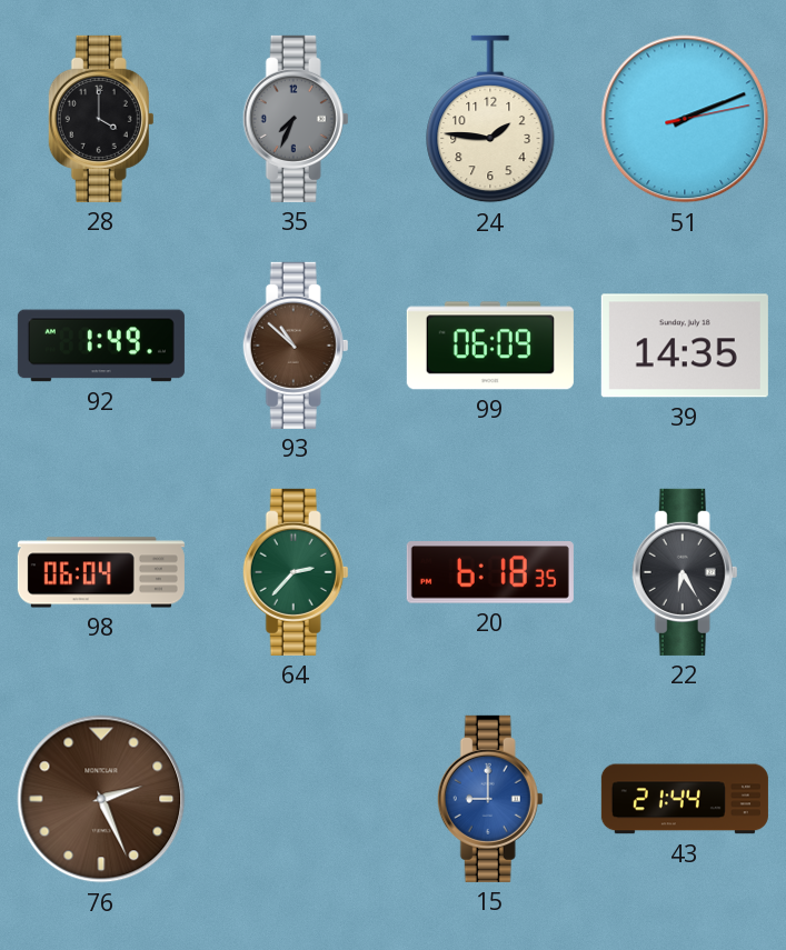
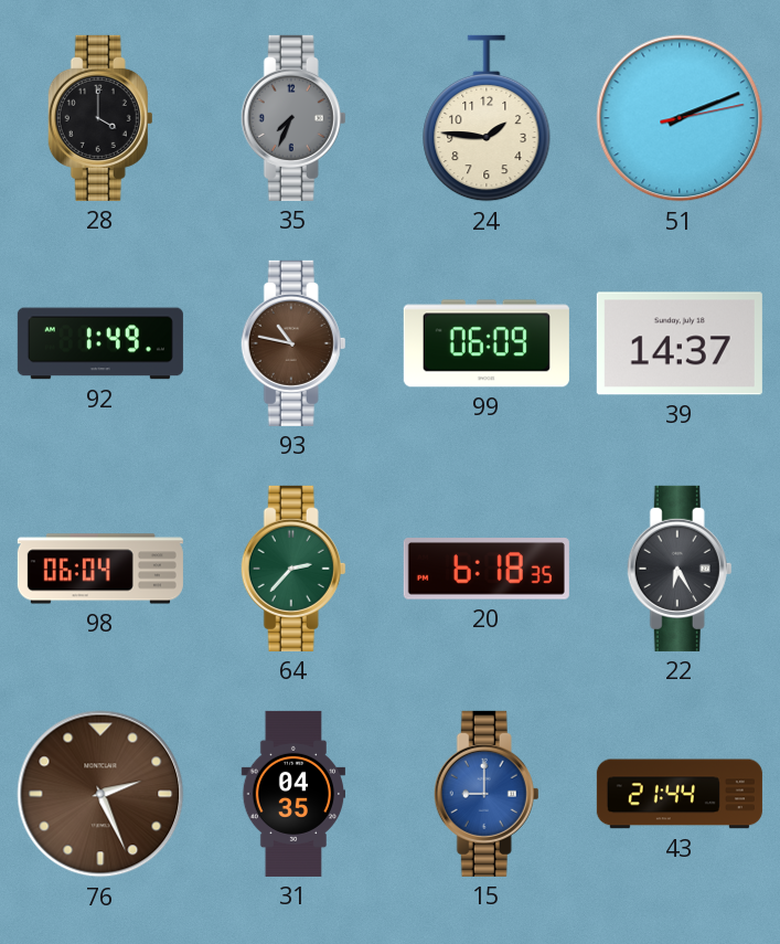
93: 10:52 -> 10:47 (293, 343)
39: 14:35 -> 14:37 (680, 343)
31: none -> 04:35 (292, 794)
